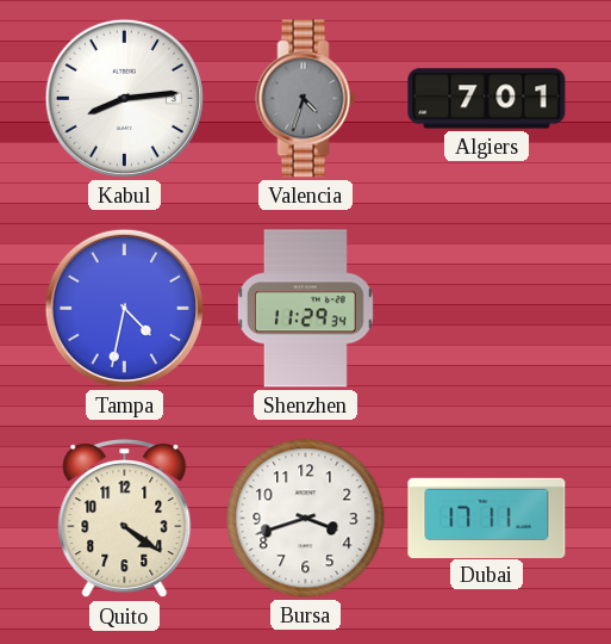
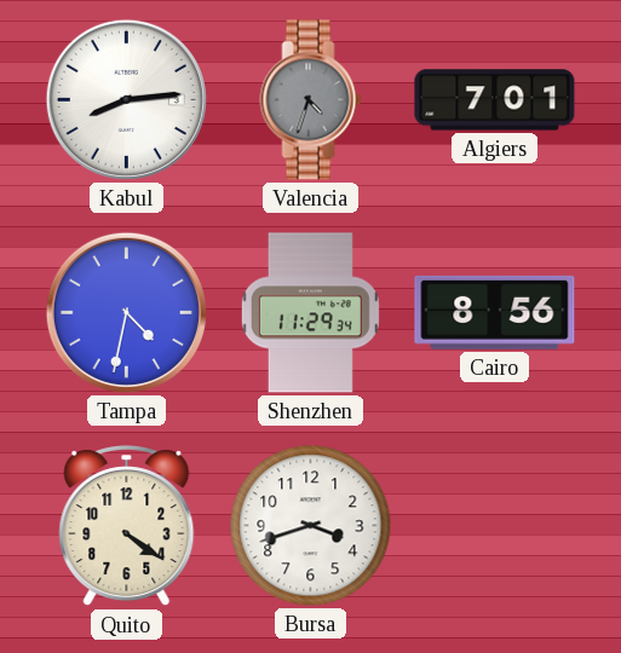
Cairo: none -> 8:56 (495, 312)
Dubai: 17:11 -> none (487, 518)
